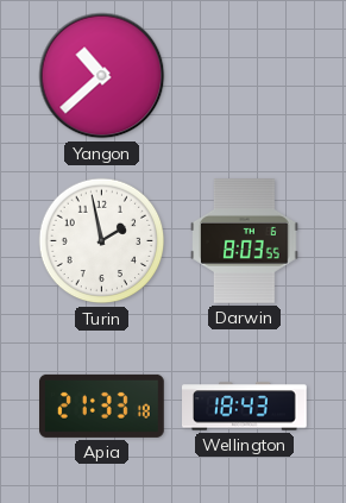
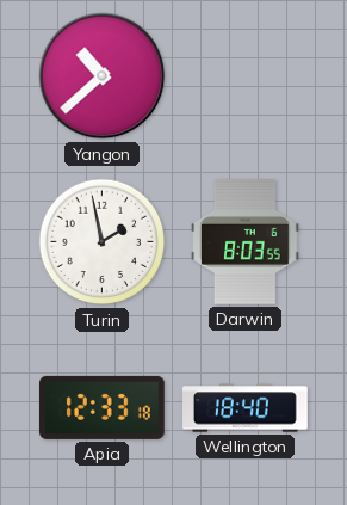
Apia: 21:33 -> 12:33 (103, 407)
Wellington: 18:43 -> 18:40 (246, 408)
